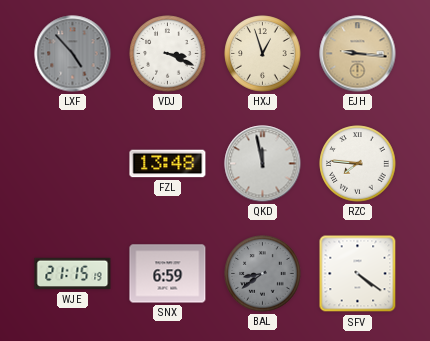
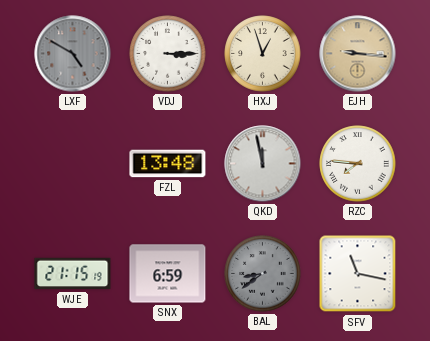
LXF: 4:53 -> 4:50 (73, 54)
VDJ: 3:19 -> 3:15 (168, 54)
SFV: 4:21 -> 11:17 (358, 274)
